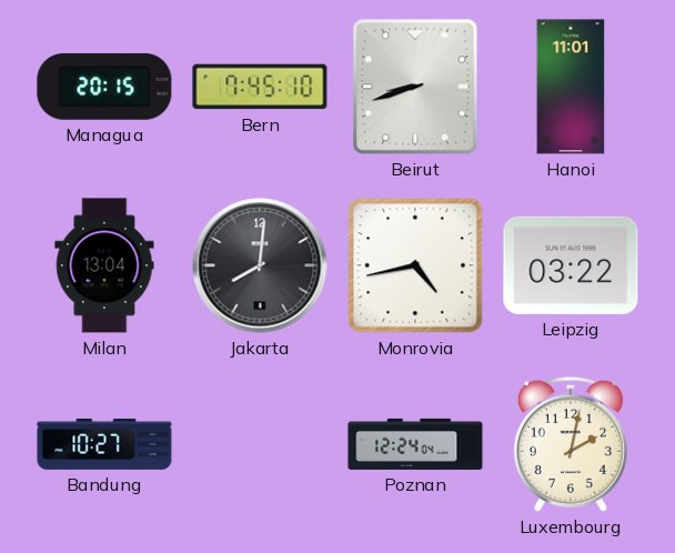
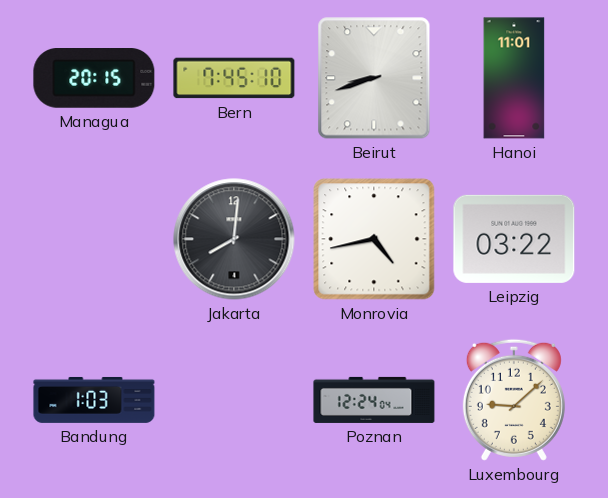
Milan: 13:04 -> none (104, 265)
Bandung: 10:27 -> 1:03 (94, 400)
Luxembourg: 2:02 -> 9:08 (514, 400)
